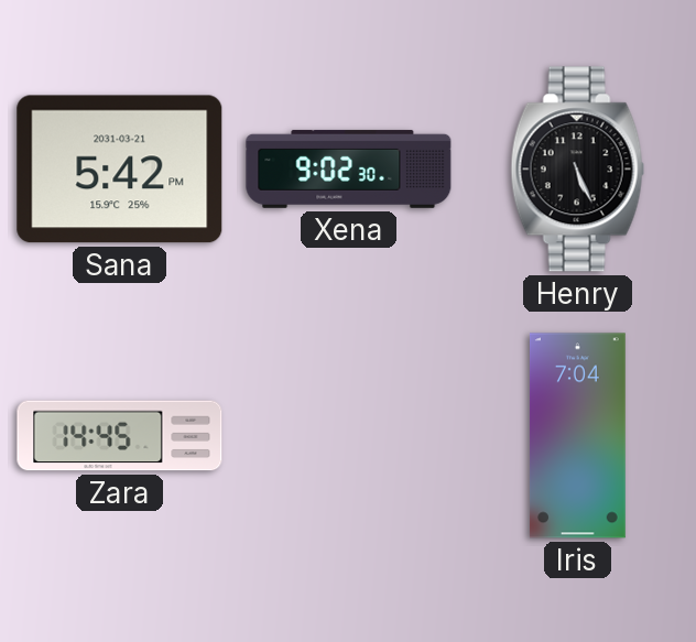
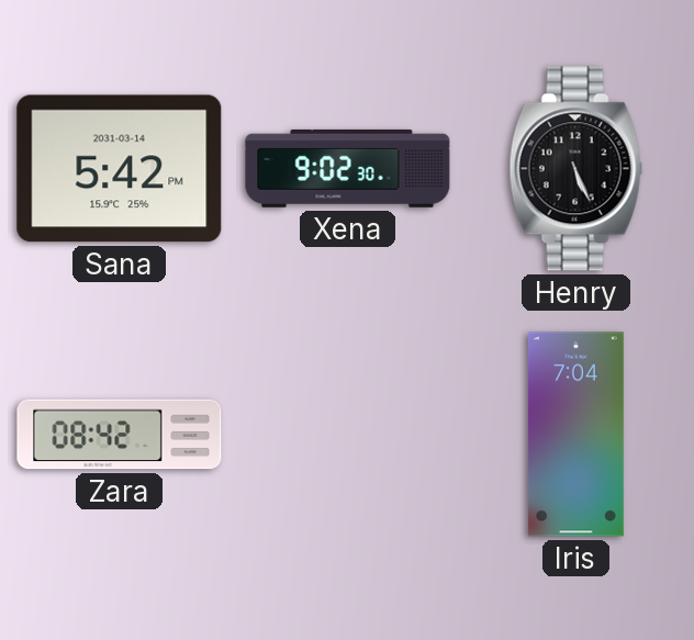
Sana date: 2031-03-21 -> 2031-03-14 (120, 169)
Zara: 14:45 -> 08:42 (120, 435)
